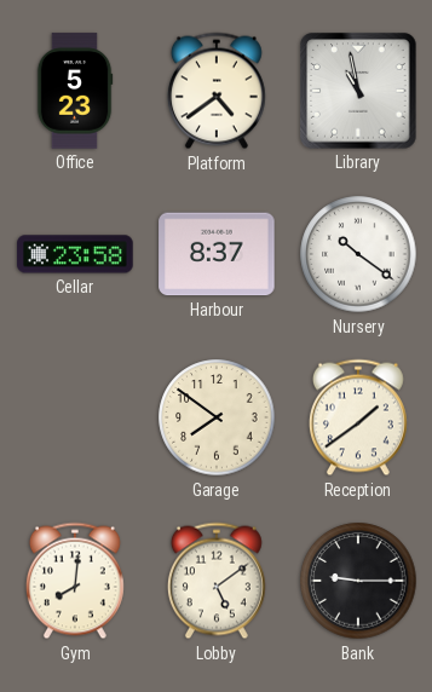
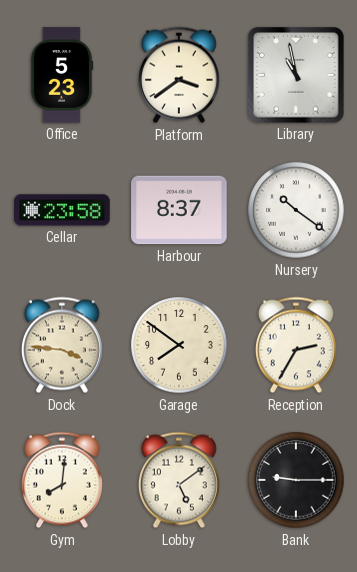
Platform: 4:39 -> 3:39 (179, 75)
Dock: none -> 3:46 (62, 345)
Reception: 1:39 -> 2:35 (296, 345)
